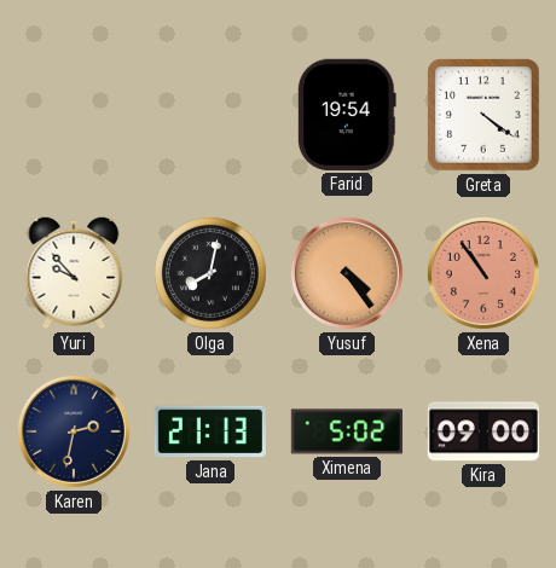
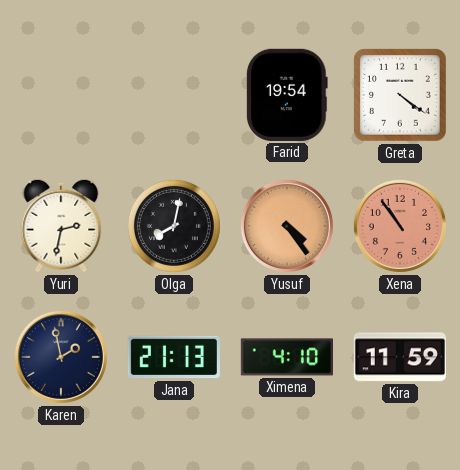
Yuri: 9:53 -> 2:32 (61, 226)
Karen: 2:32 -> 1:58 (61, 357)
Ximena: 5:02 -> 4:10 (286, 357)
Kira: 09:00 -> 11:59 (399, 357)
